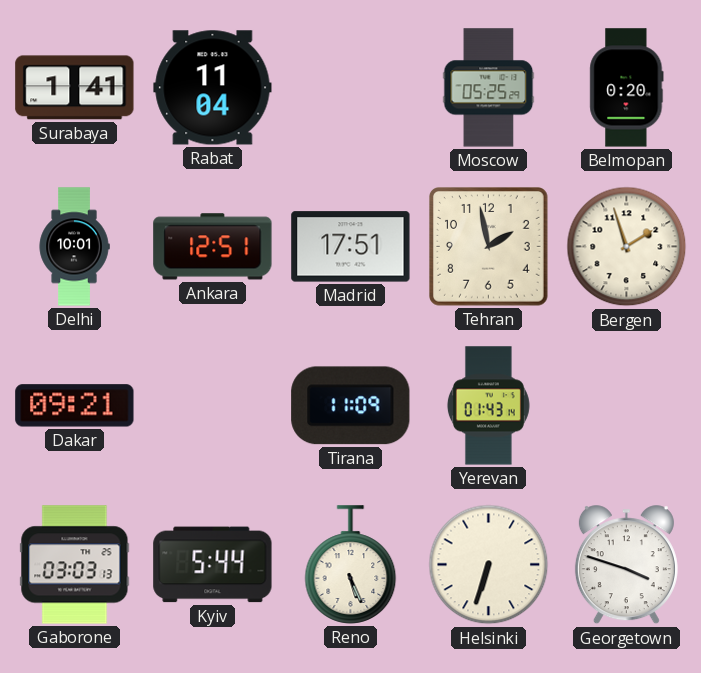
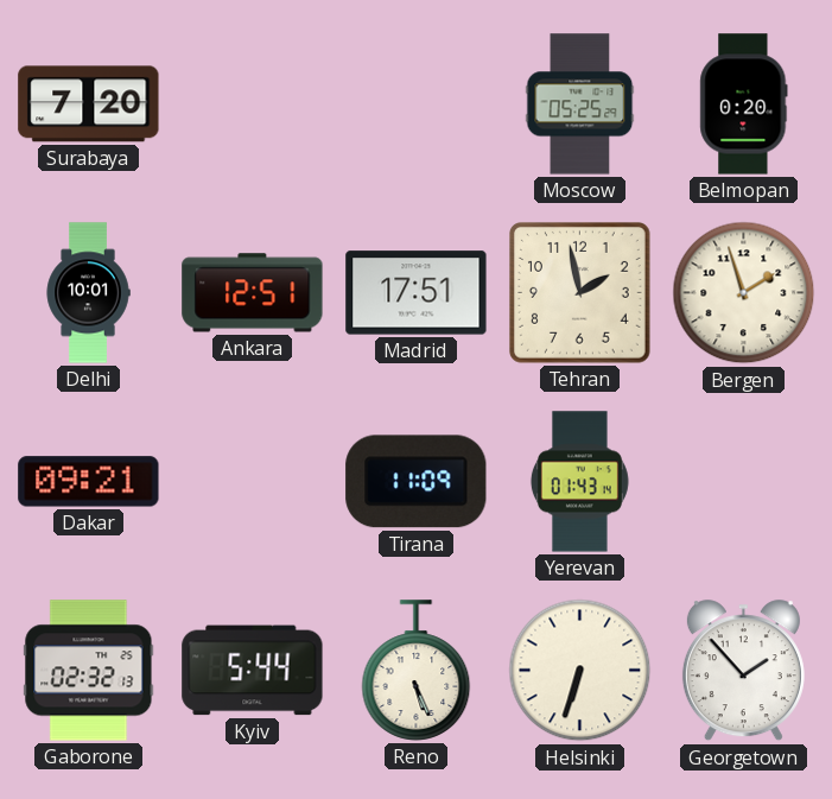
Surabaya: 1:41 -> 7:20 (89, 104)
Rabat: 11:04 -> none (213, 88)
Gaborone: 03:03 -> 02:32 (89, 671)
Georgetown: 3:48 -> 1:53 (743, 671)
